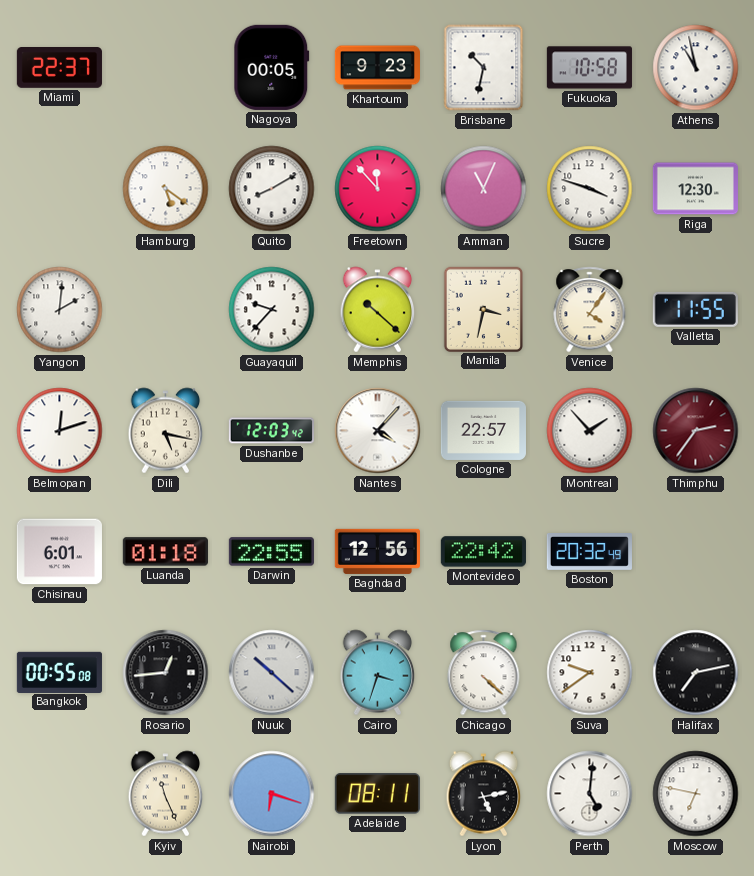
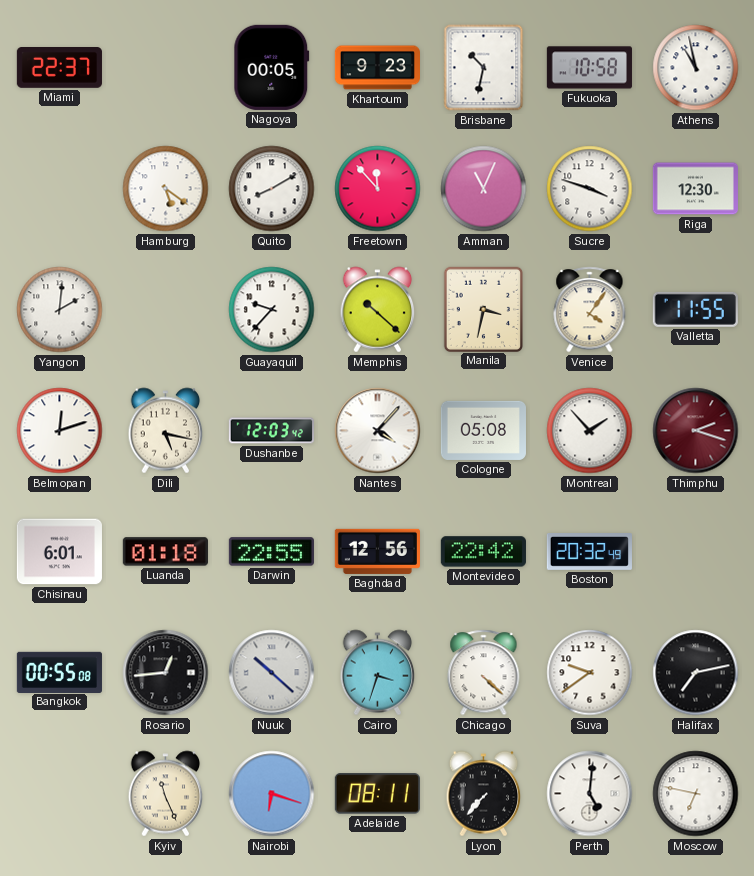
Cologne: 22:57 -> 05:08 (483, 430)
Thimphu: 2:36 -> 2:18 (696, 431)
Lyon: 5:13 -> 7:37 (484, 794)
